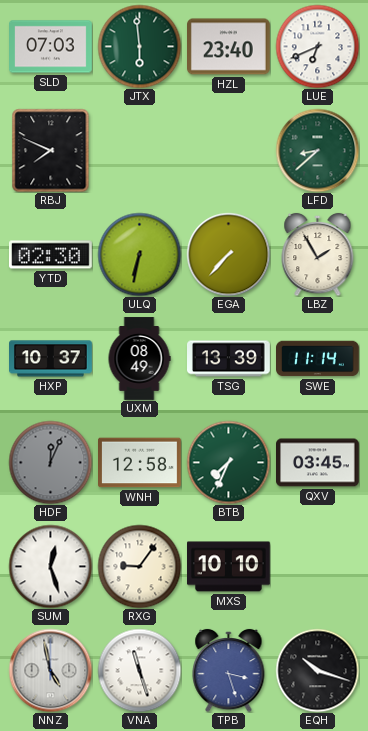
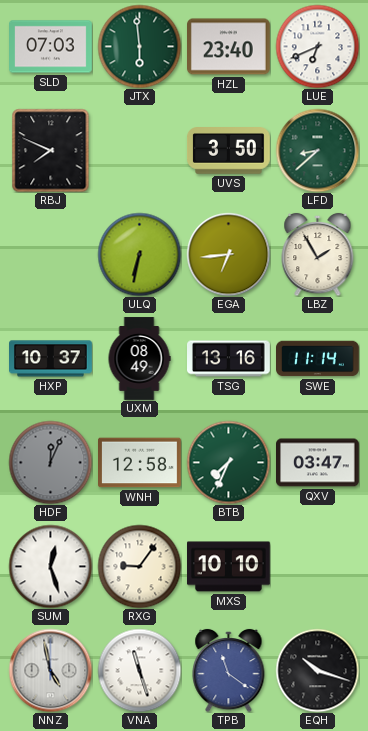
UVS: none -> 3:50 (229, 151)
YTD: 02:30 -> none (51, 255)
EGA: 7:37 -> 6:44 (228, 254)
TSG: 13:39 -> 13:16 (229, 359)
QXV: 03:45 -> 03:47 (318, 463)
TPB: 3:27 -> 11:21 (229, 670)
